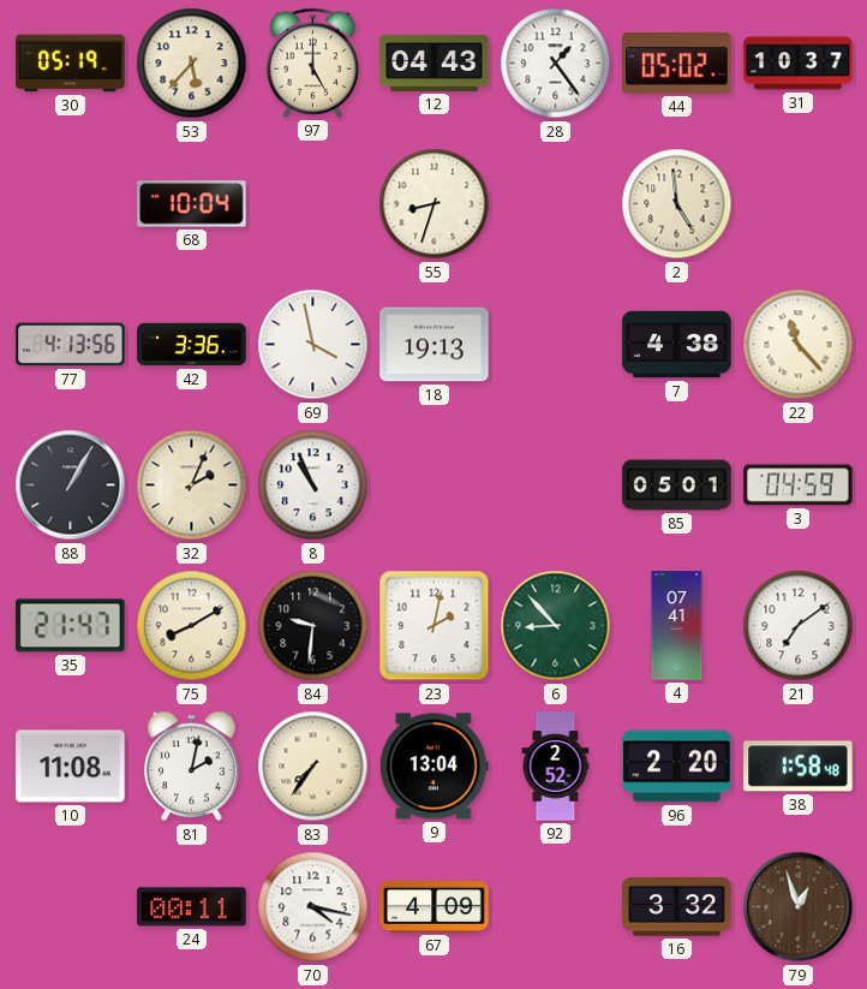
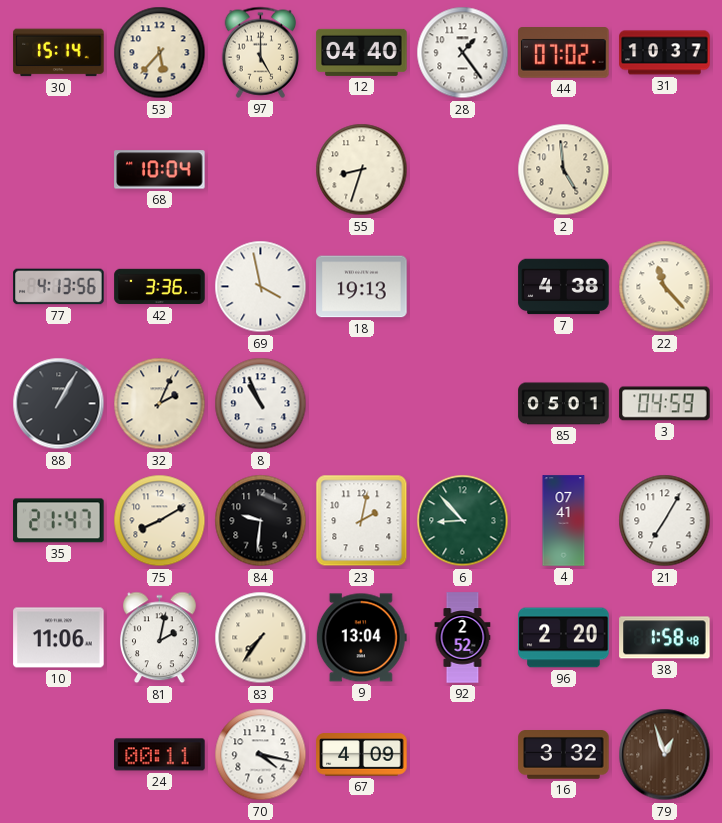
30: 05:19 -> 15:14 (59, 53)
12: 04:43 -> 04:40 (362, 52)
44: 05:02 -> 07:02 (564, 53)
21: 7:09 -> 7:05 (665, 521)
10: 11:08 -> 11:06 (59, 638)
